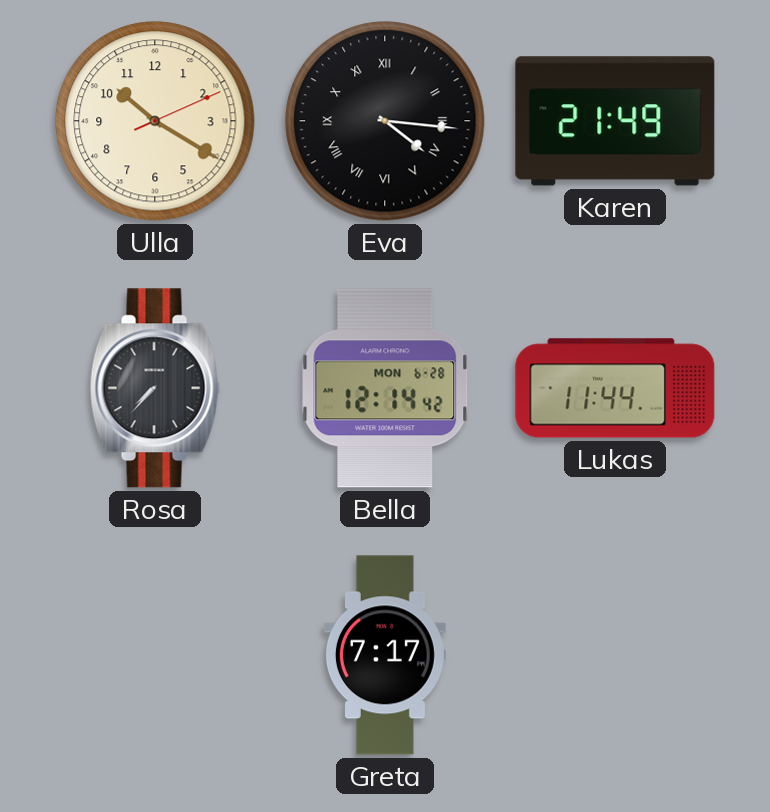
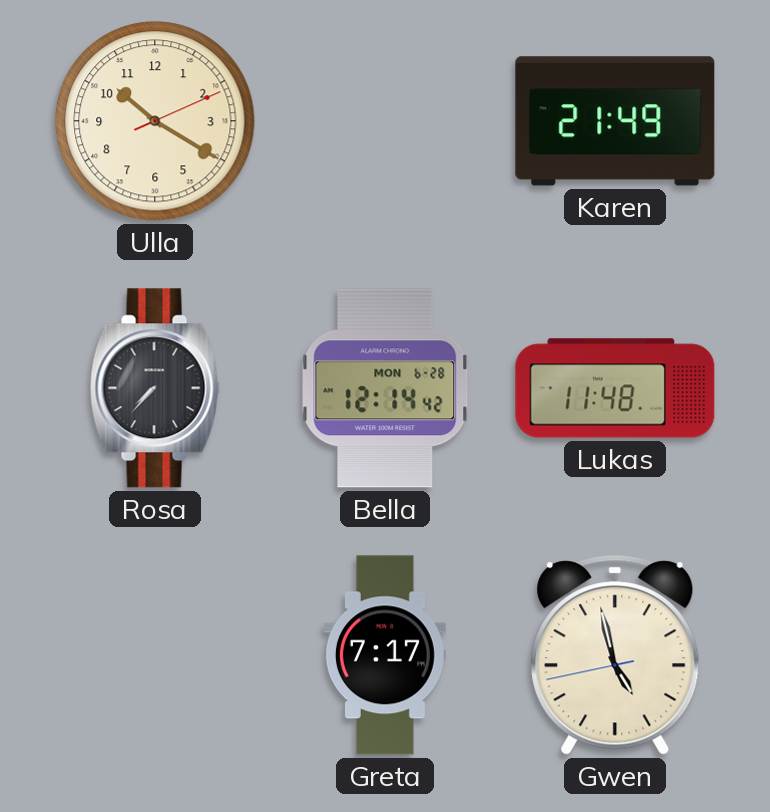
Eva: 4:16 -> none (385, 121)
Lukas: 11:44 -> 11:48 (615, 388)
Gwen: none -> 4:57 (615, 655)
